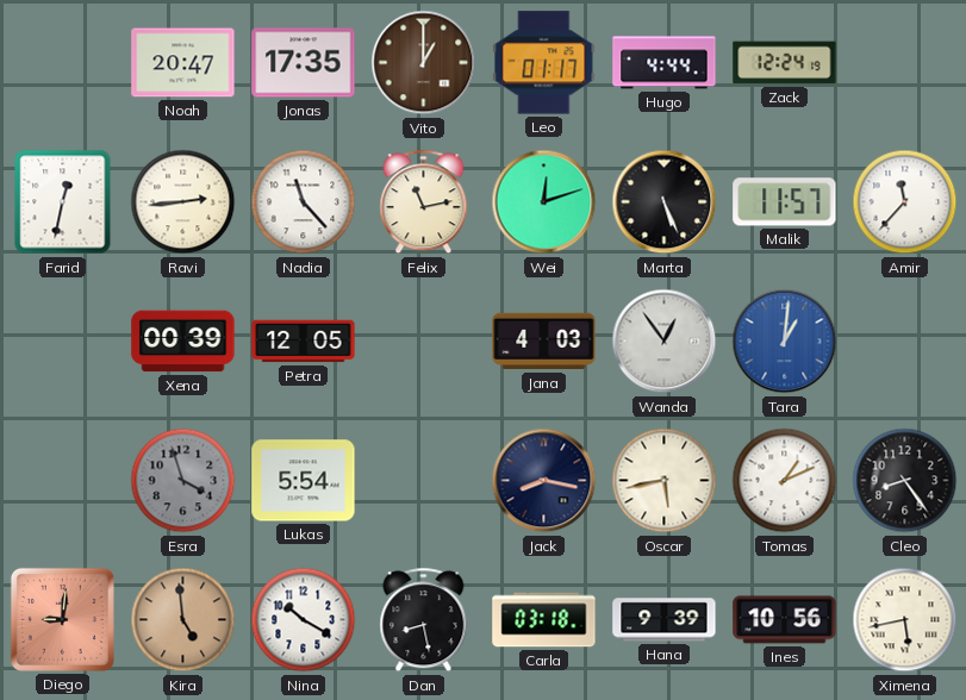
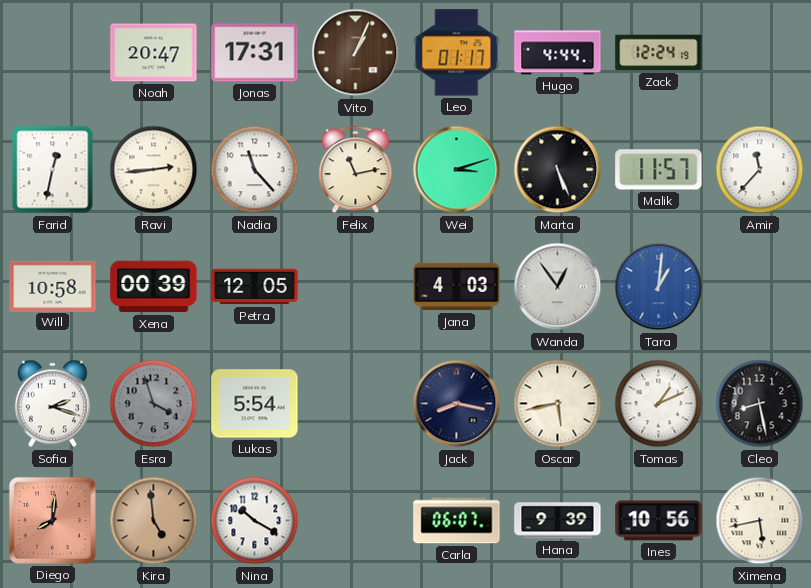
Jonas: 17:35 -> 17:31 (255, 53)
Vito: 1:00 -> 1:04 (356, 53)
Wei: 12:12 -> 3:12 (457, 170)
Will: none -> 10:58 (53, 286)
Sofia: none -> 2:18 (52, 404)
Cleo: 8:24 -> 8:28 (760, 404)
Diego: 9:01 -> 8:01 (52, 520)
Dan: 8:28 -> none (424, 620)
Carla: 03:18 -> 06:07 (457, 521)
